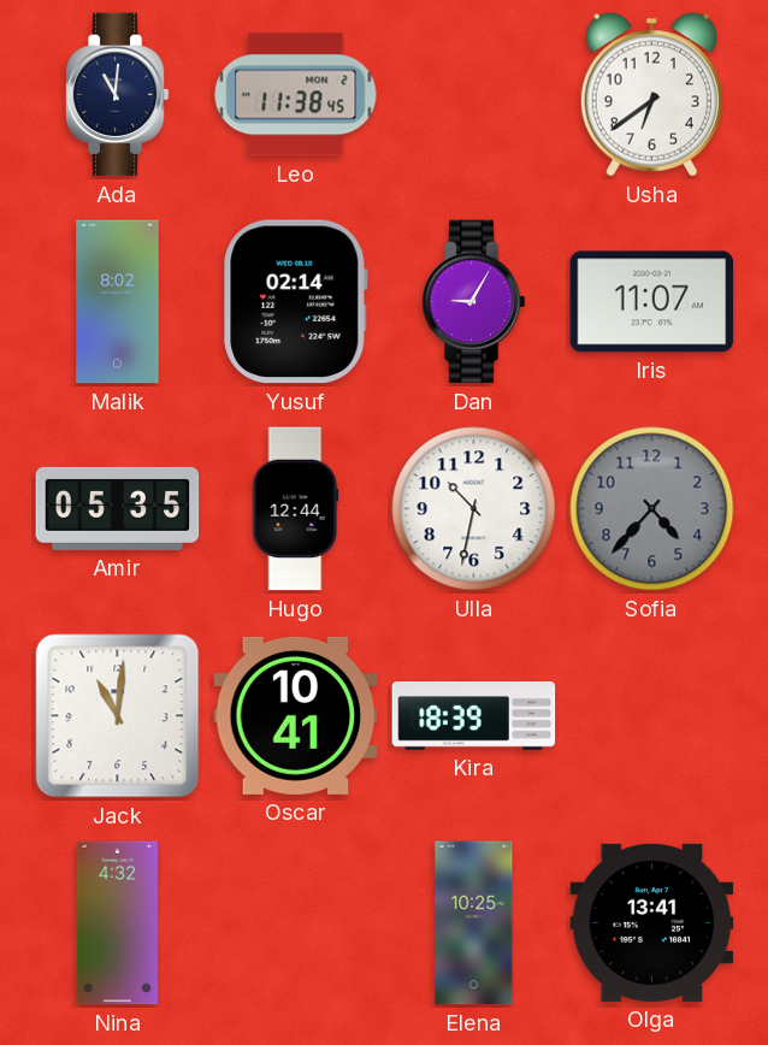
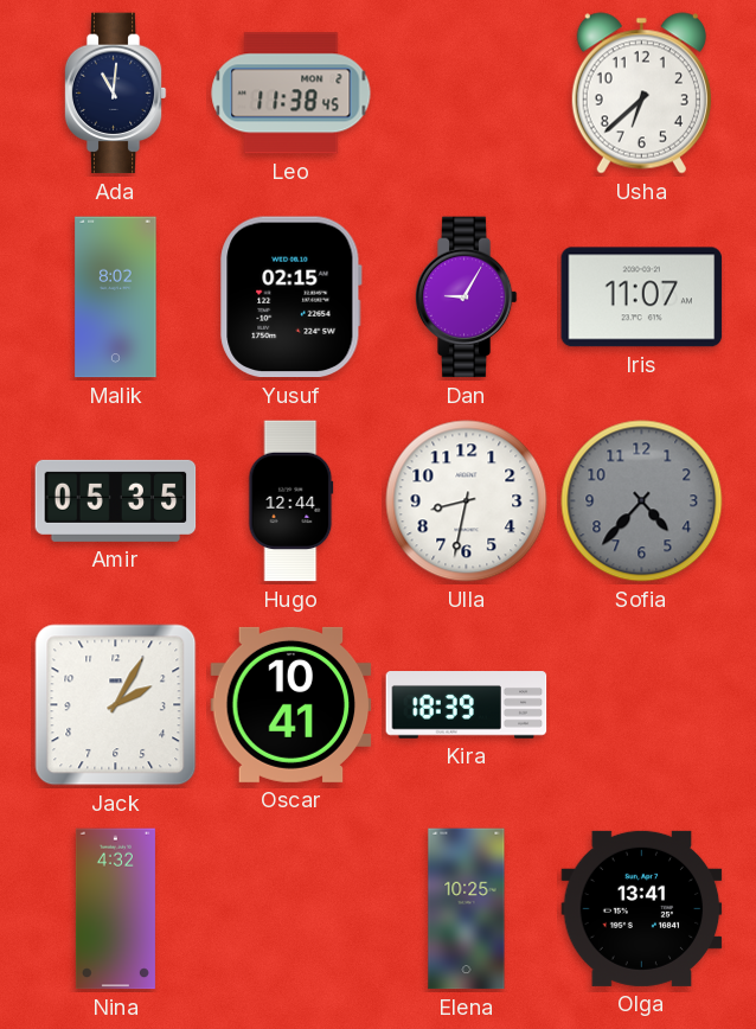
Usha: 6:39 -> 6:38 (641, 94)
Yusuf: 02:14 -> 02:15 (291, 298)
Ulla: 10:32 -> 8:32 (467, 501)
Jack: 11:01 -> 2:05 (116, 705)
